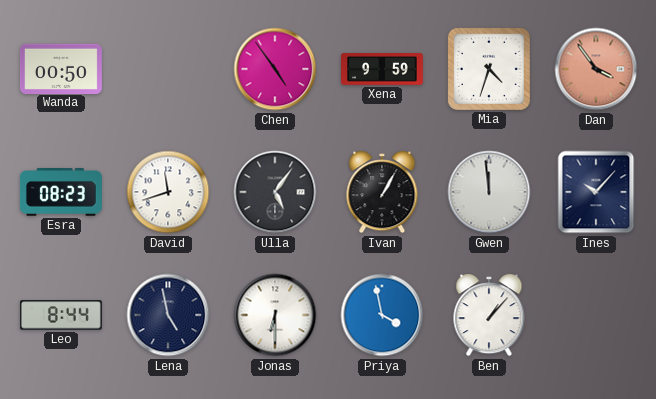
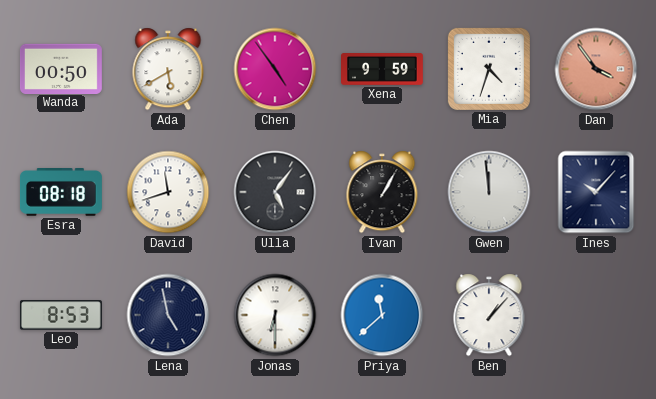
Ada: none -> 5:40 (168, 69)
Esra: 08:23 -> 08:18 (61, 193)
Leo: 8:44 -> 8:53 (61, 315)
Priya: 3:58 -> 11:38 (382, 315)
